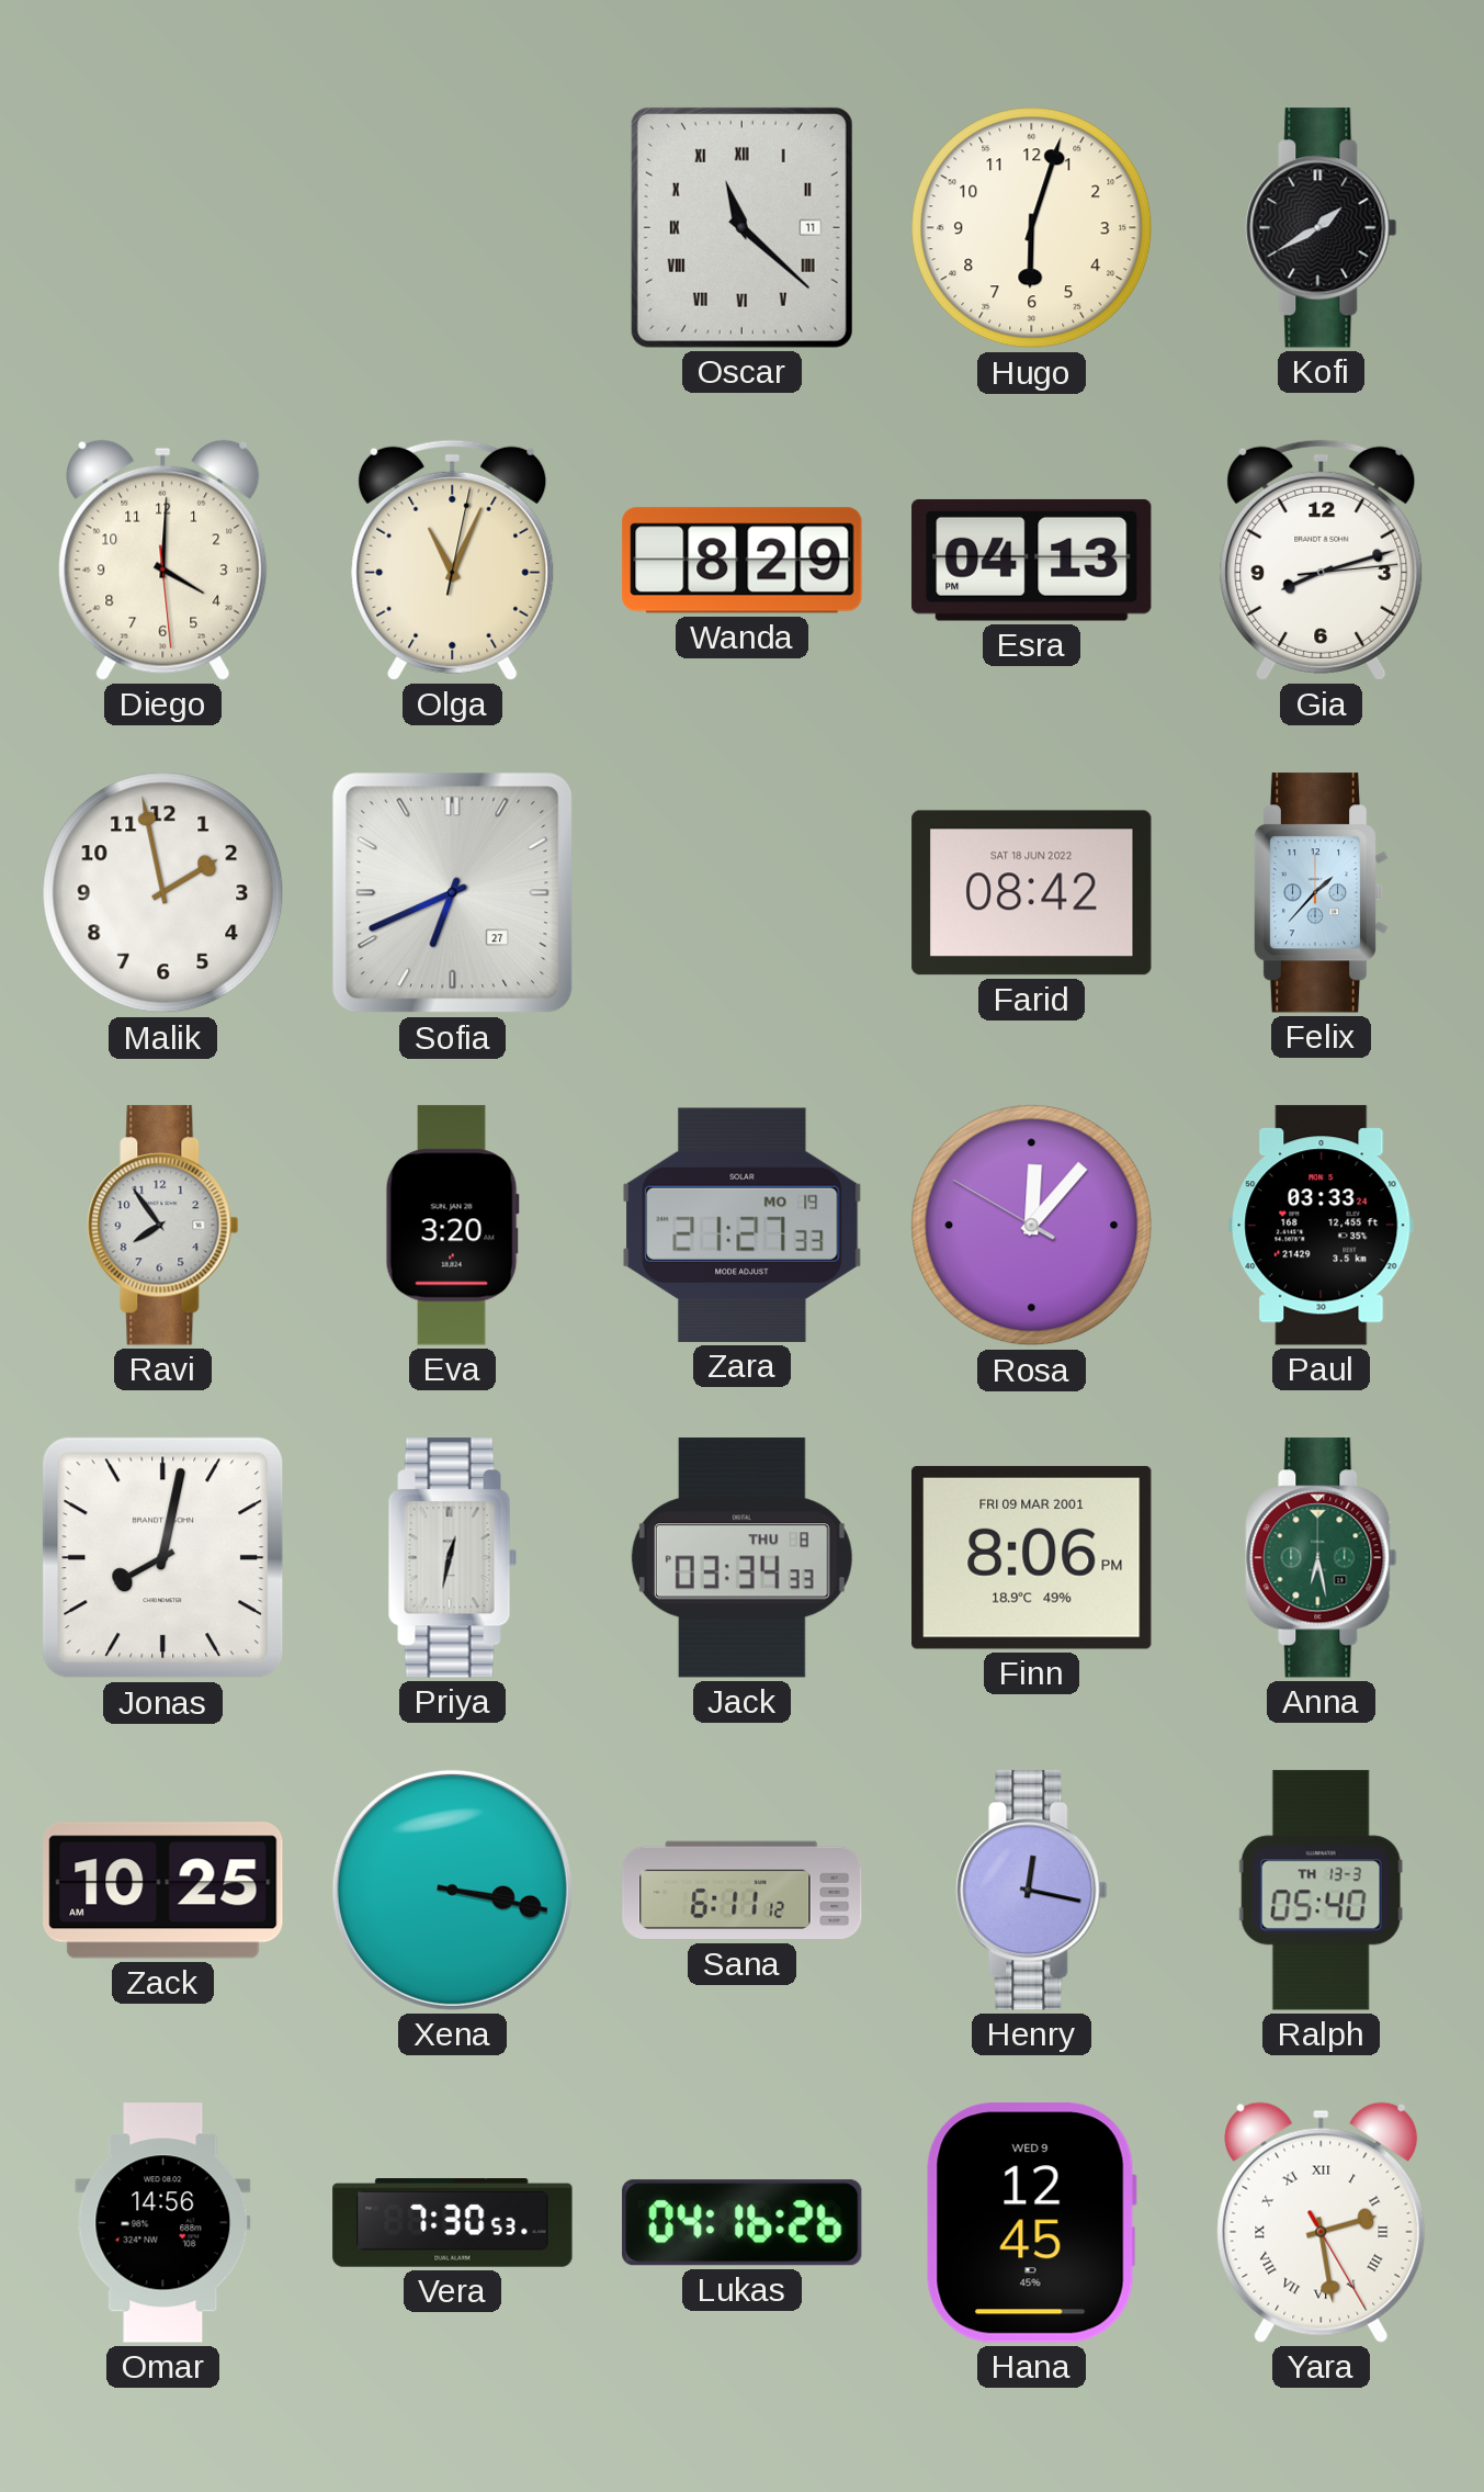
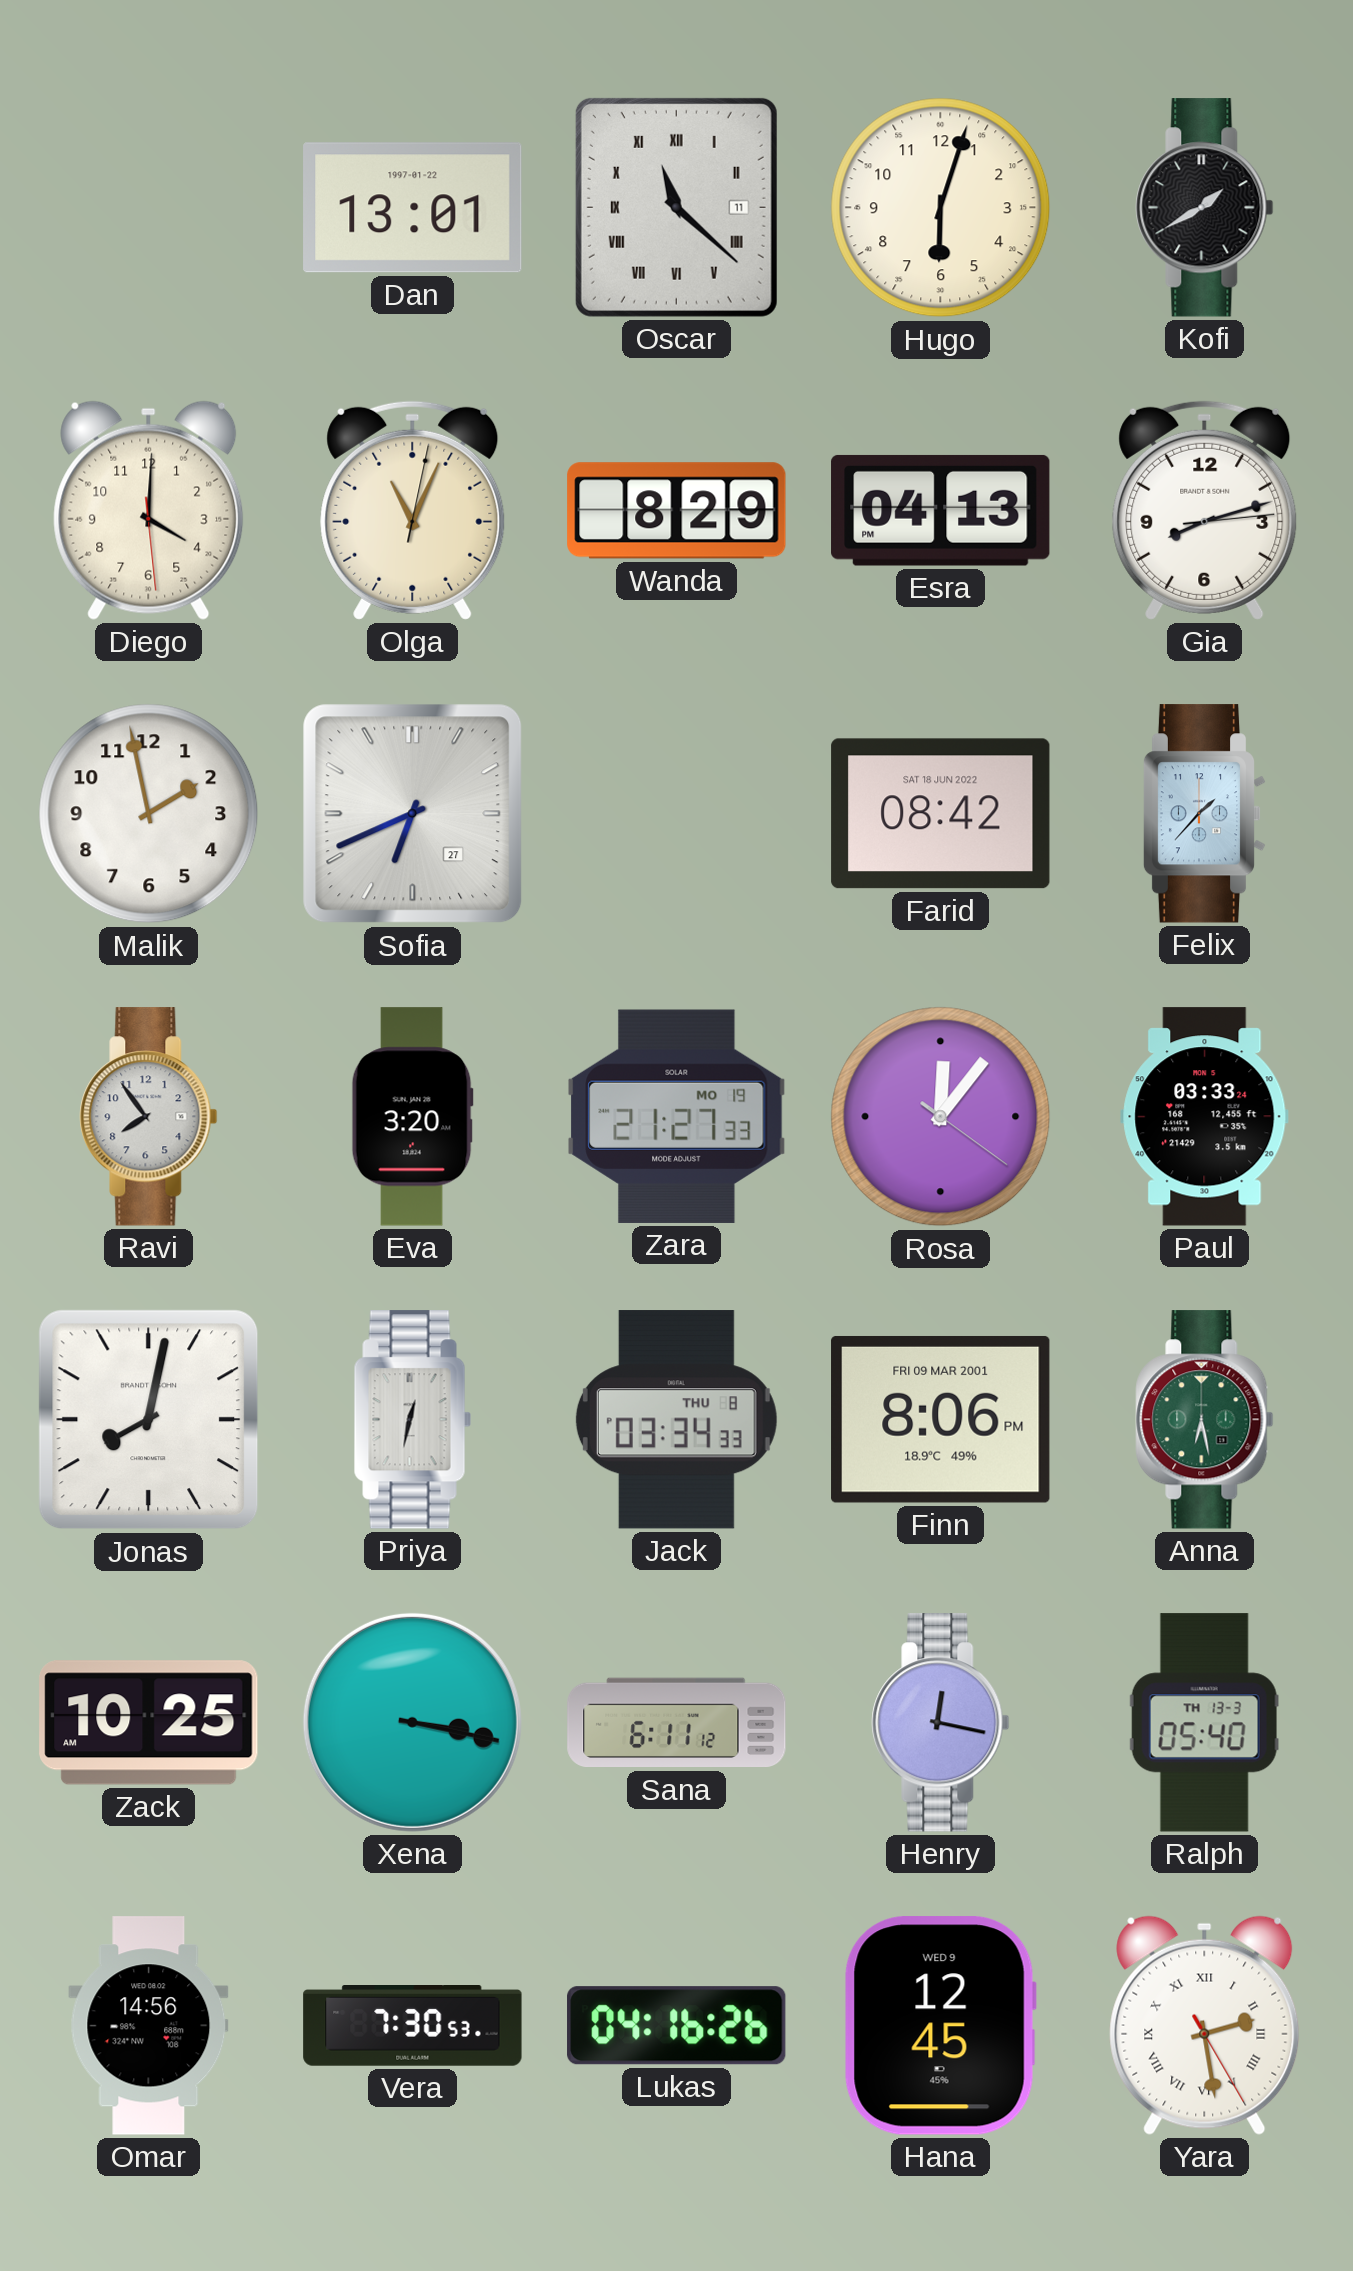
Dan: none -> 13:01 (413, 208)
Rosa: 12:06:50 -> 12:06:21 (941, 1117)
